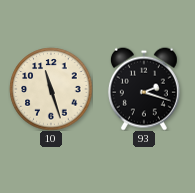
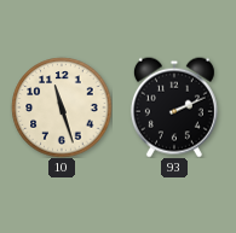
93: 2:18 -> 2:11 (174, 107)
